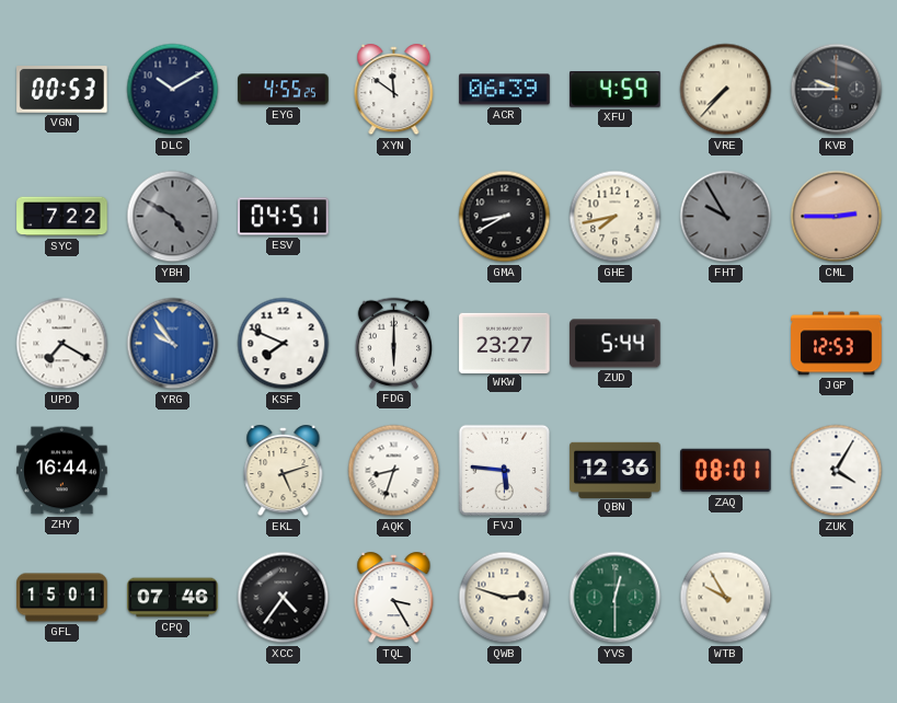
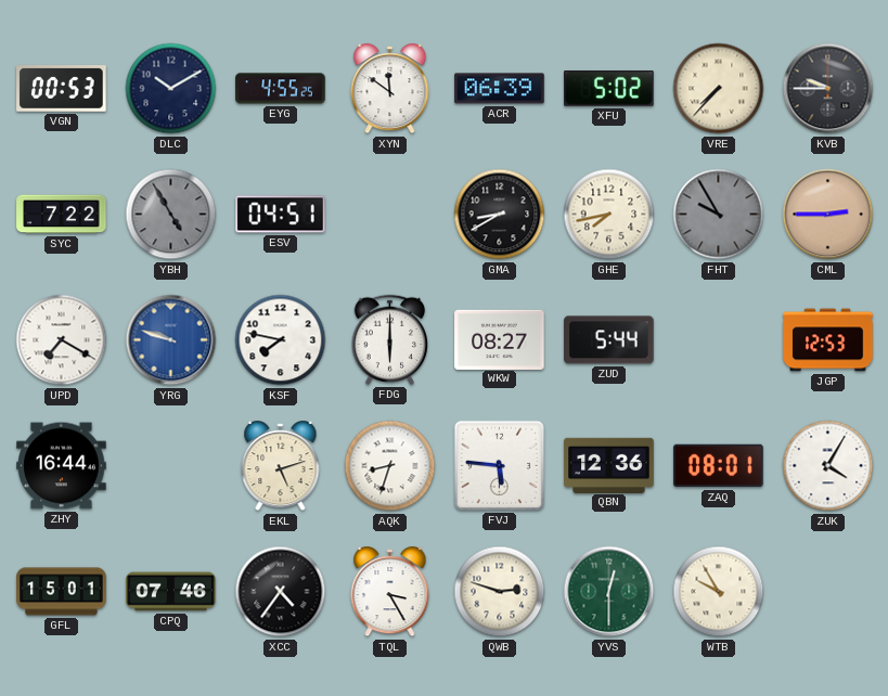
XFU: 4:59 -> 5:02 (609, 89)
YBH: 4:50 -> 4:55 (171, 215)
YRG: 9:54 -> 9:48 (171, 340)
KSF: 7:49 -> 7:47 (281, 340)
WKW: 23:27 -> 08:27 (500, 339)
